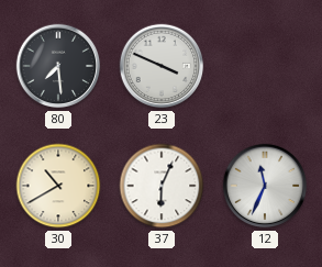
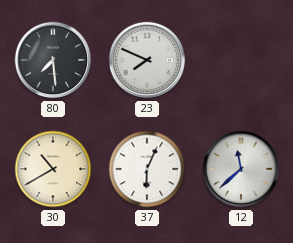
23: 3:49 -> 7:49 (147, 60)
12: 11:34 -> 11:38 (241, 169)
